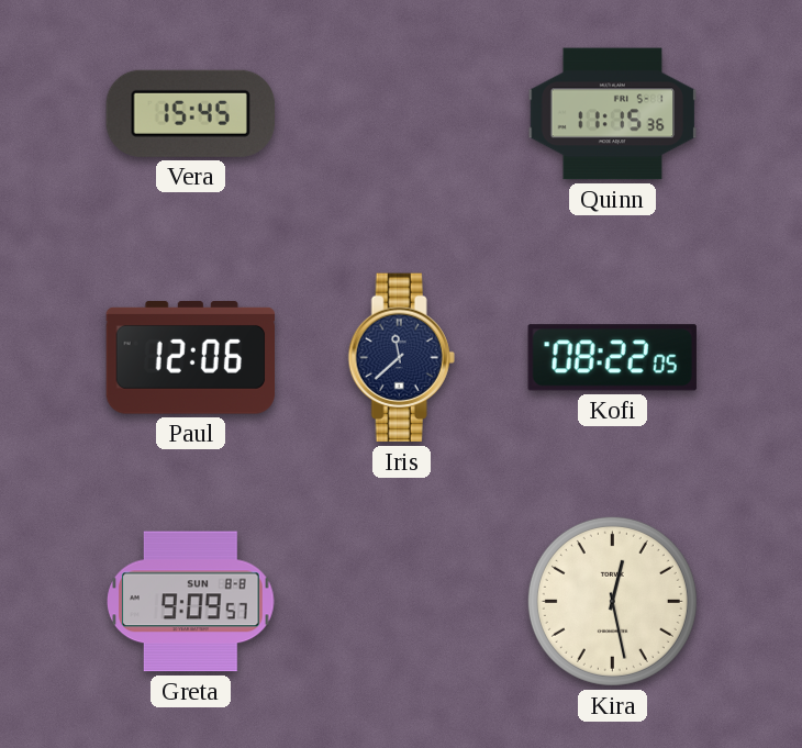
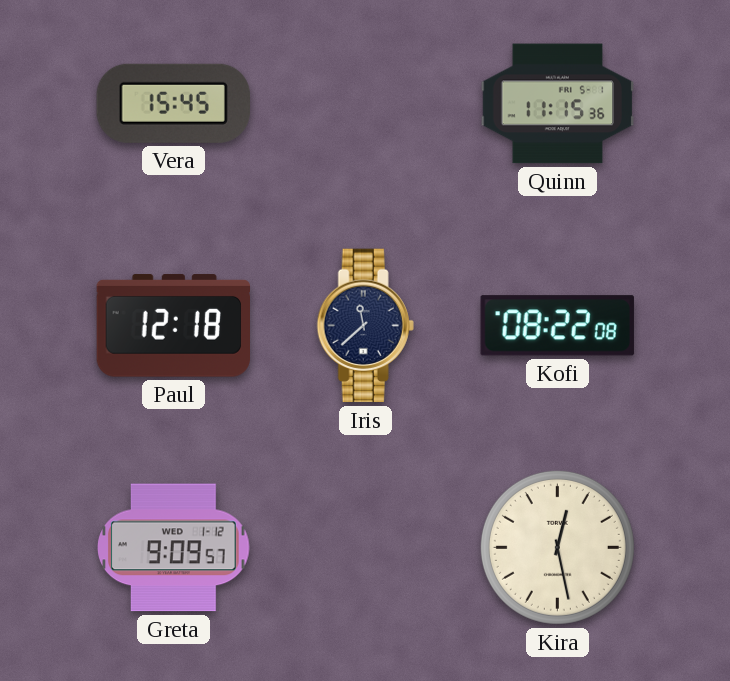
Paul: 12:06 -> 12:18 (173, 326)
Kofi: 08:22:05 -> 08:22:08 (557, 326)
Greta date: SUN 8-8 -> WED 1-12 (174, 548)
